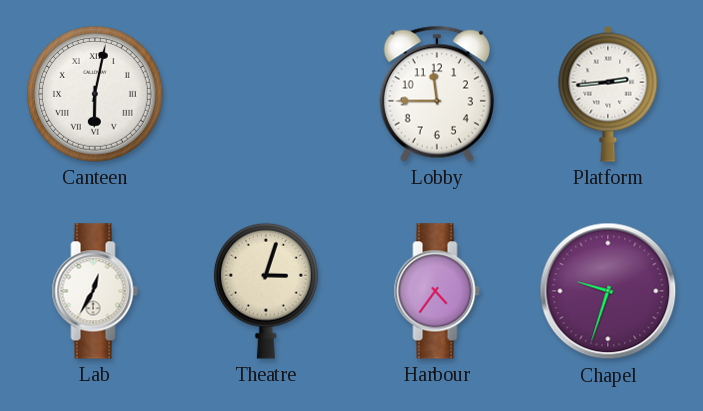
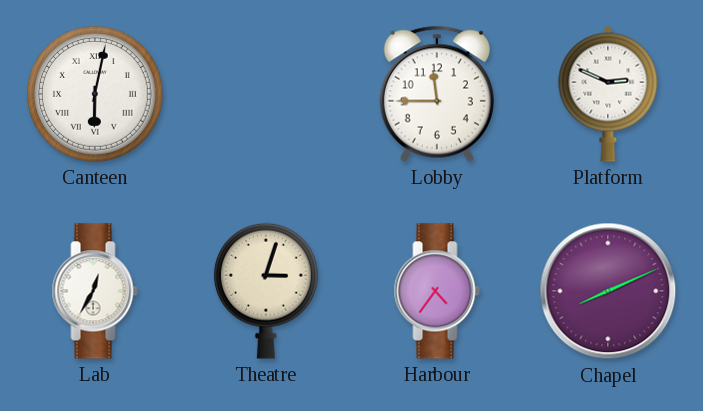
Platform: 2:44 -> 2:49 (608, 94)
Chapel: 9:33 -> 8:11 (608, 291)
